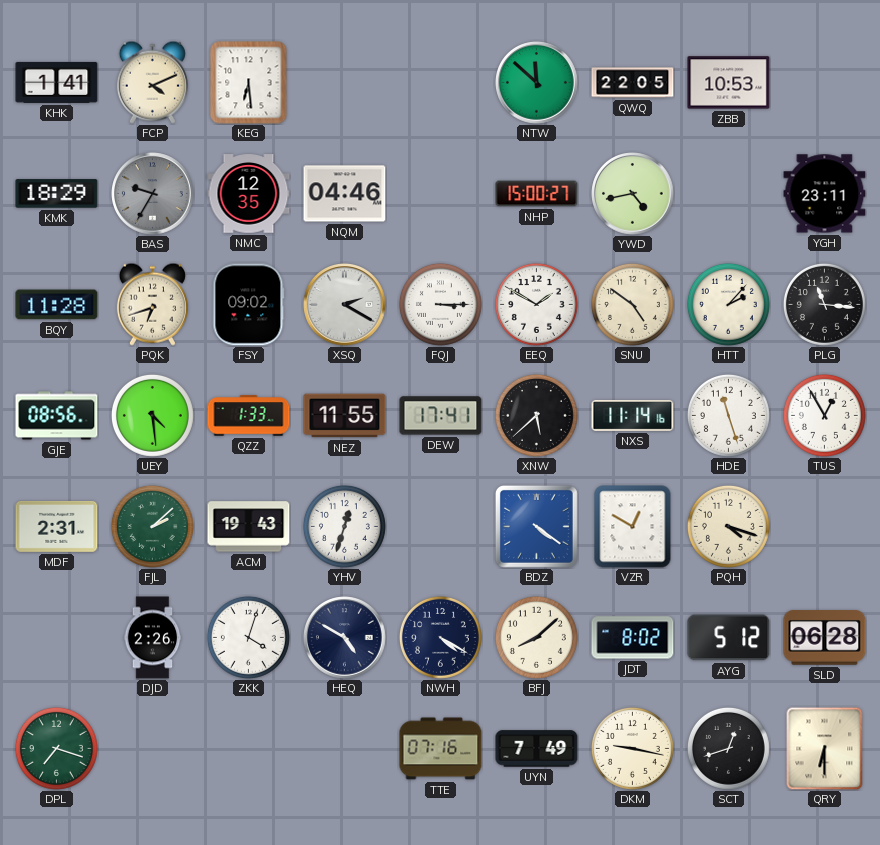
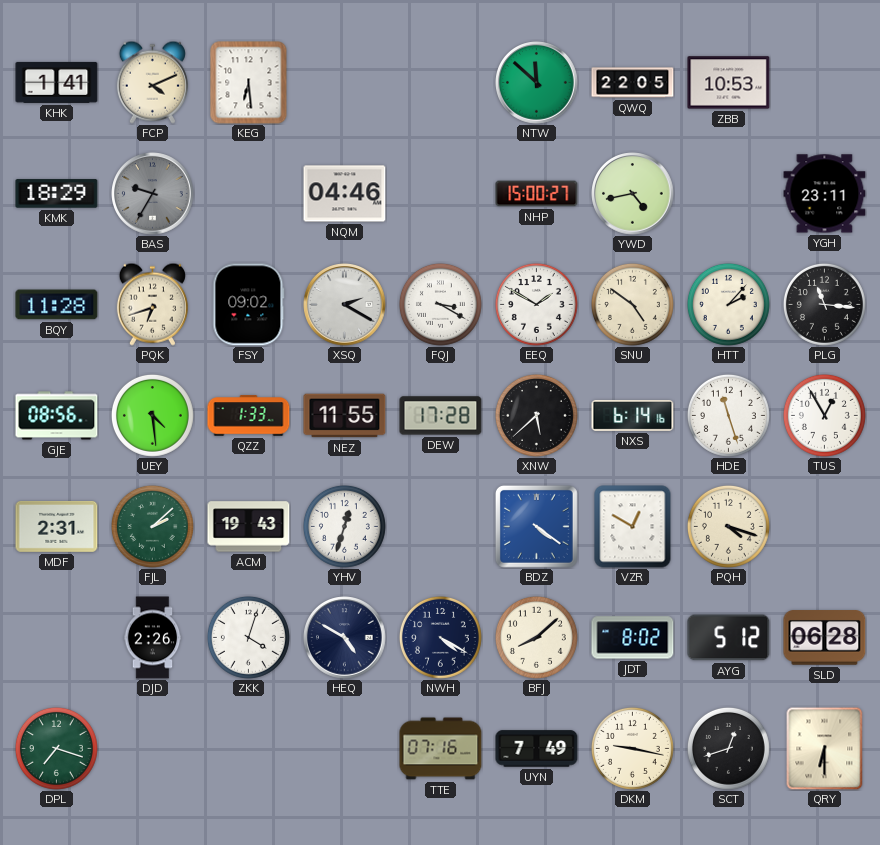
NMC: 12:35 -> none (249, 194)
FQJ: 3:15 -> 3:20 (440, 304)
DEW: 17:41 -> 17:28 (441, 416)
NXS: 11:14 -> 6:14 (633, 415)
